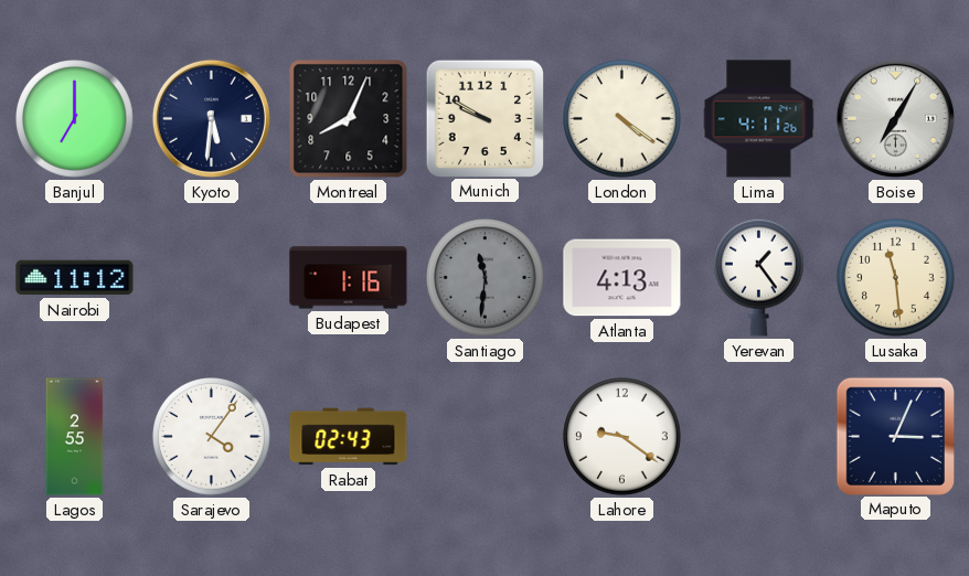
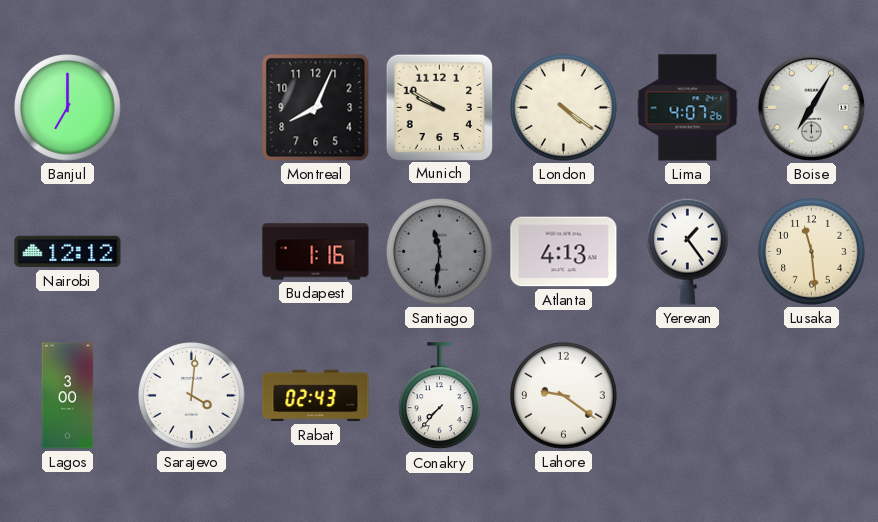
Kyoto: 5:31 -> none (211, 118)
Lima: 4:11 -> 4:07 (688, 108)
Nairobi: 11:12 -> 12:12 (68, 252)
Lagos: 2:55 -> 3:00 (68, 396)
Sarajevo: 4:06 -> 4:01 (192, 396)
Conakry: none -> 7:37 (440, 396)
Maputo: 3:04 -> none (895, 436)
